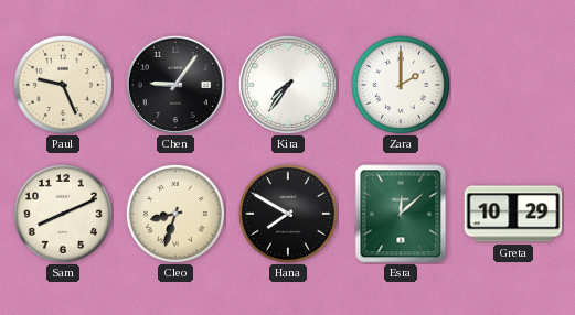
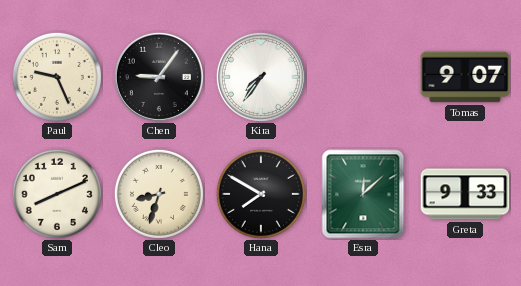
Zara: 2:00 -> none (401, 85)
Tomas: none -> 9:07 (465, 77)
Greta: 10:29 -> 9:33 (465, 194)
